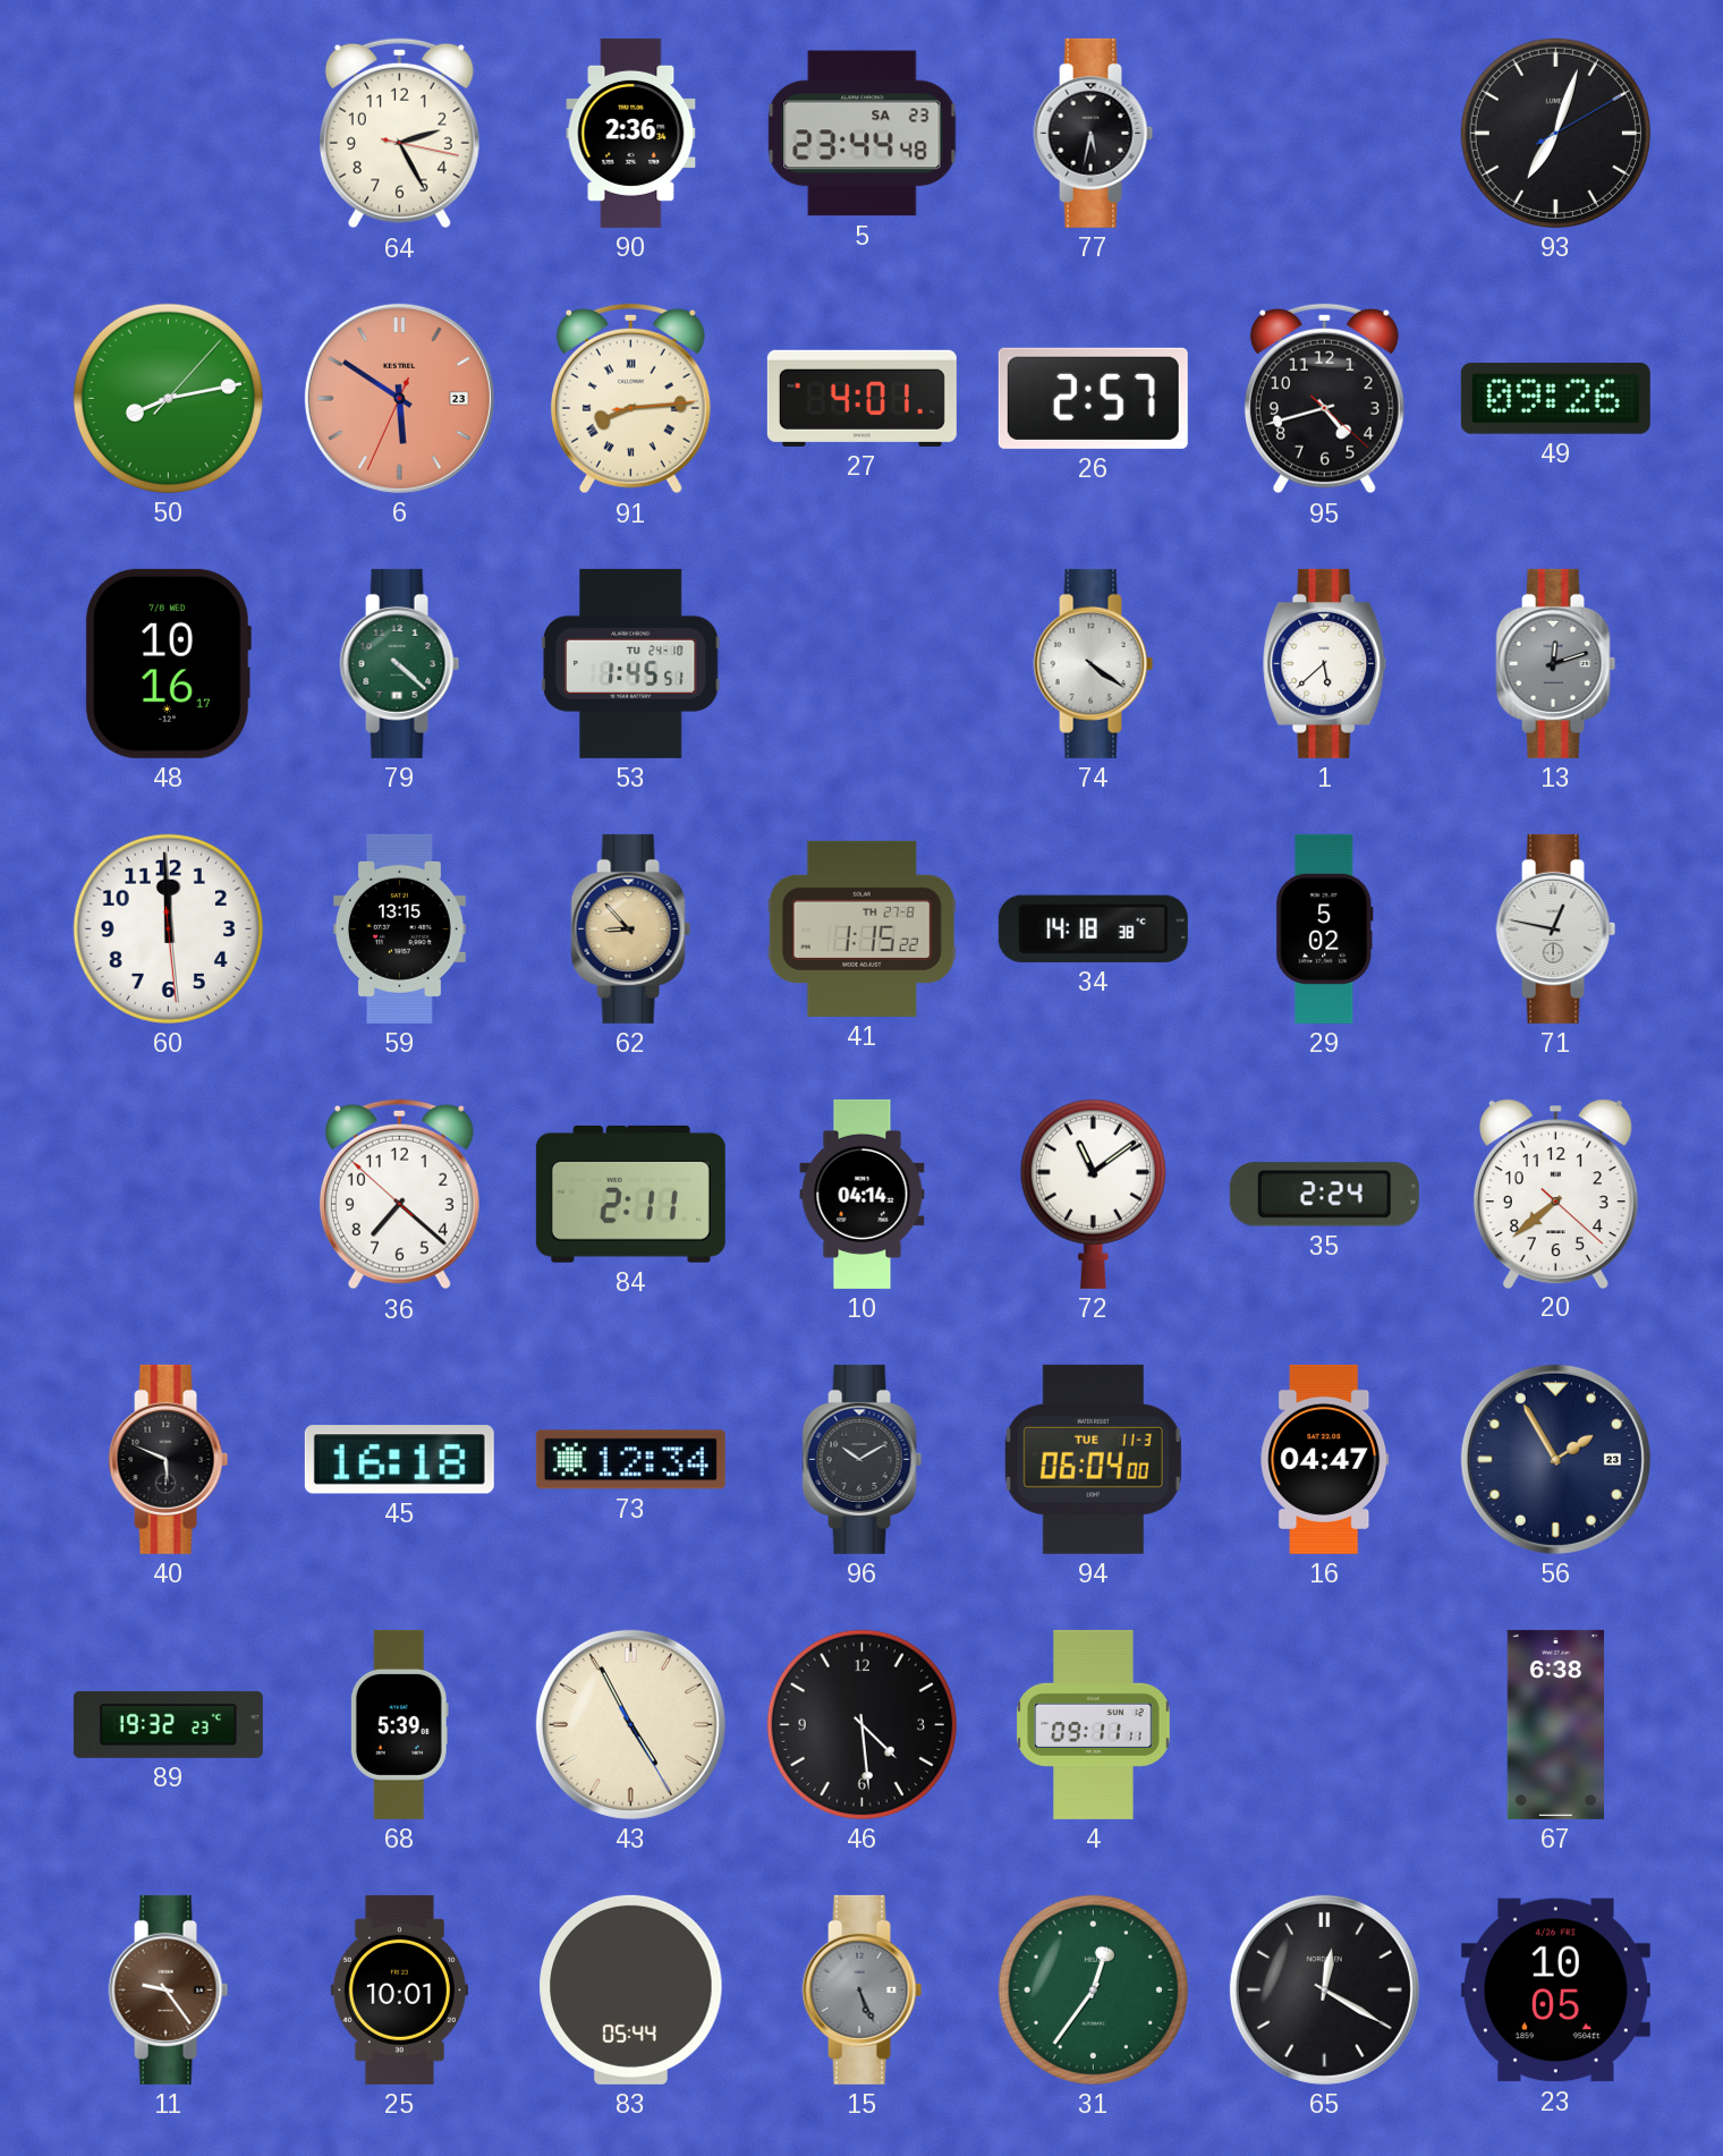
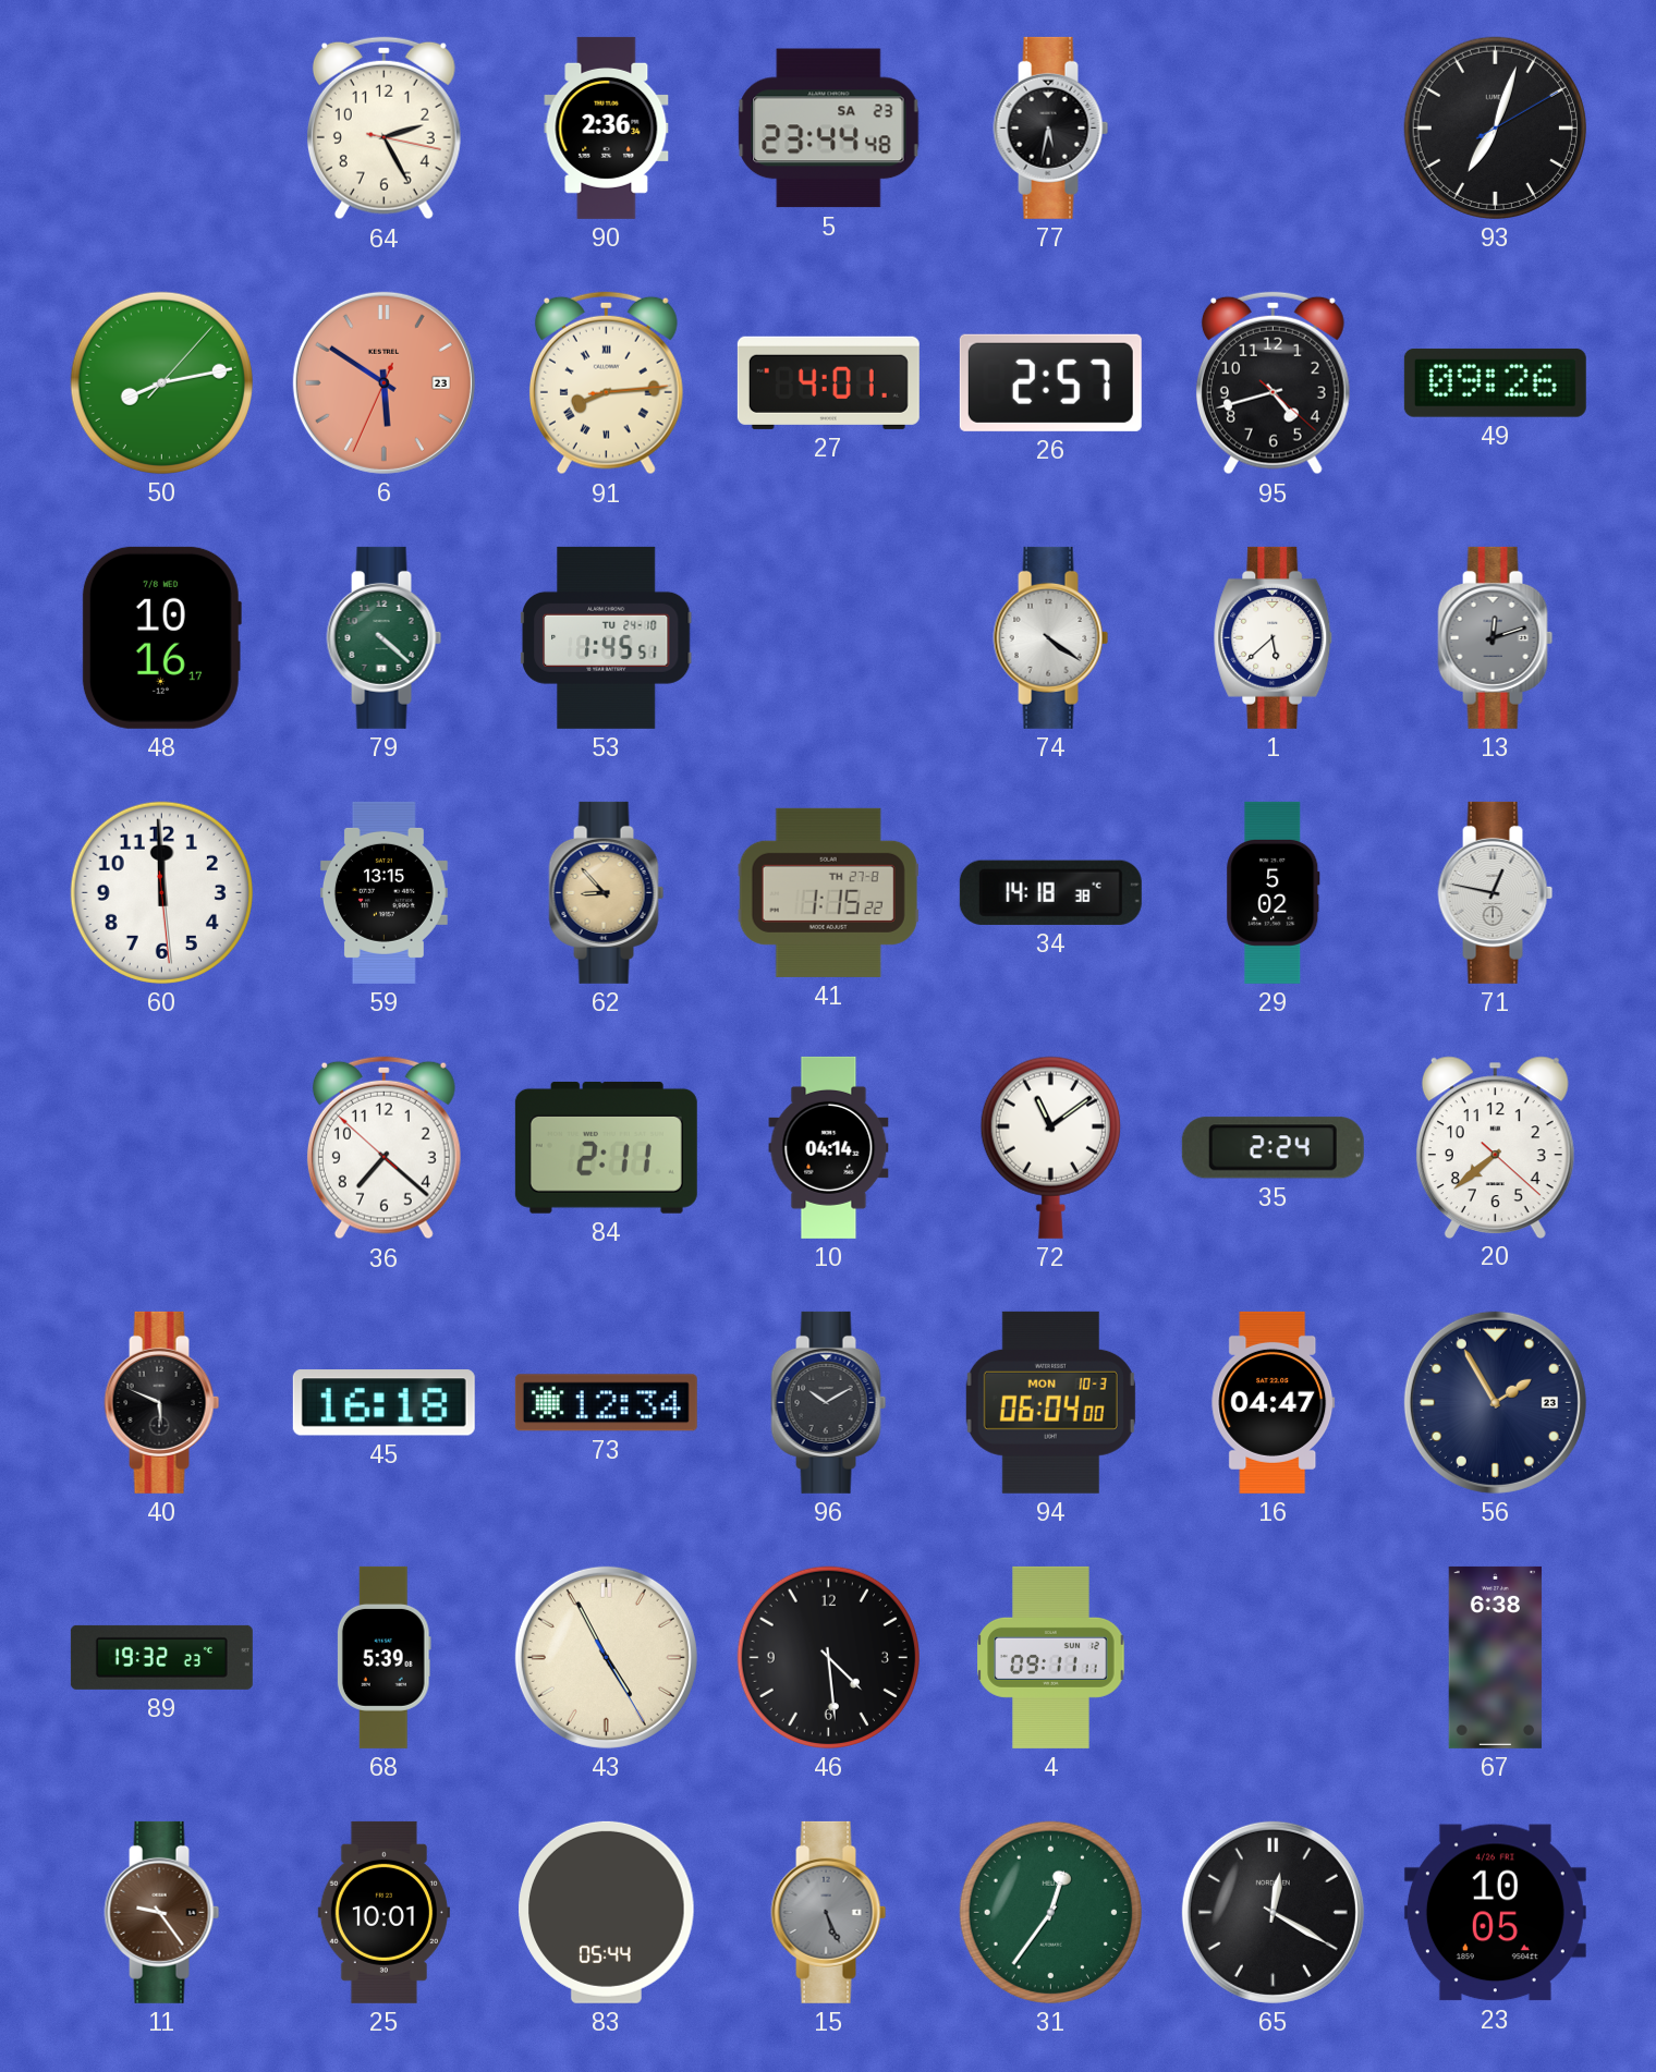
94 date: TUE 11-3 -> MON 10-3 (1050, 1402)
